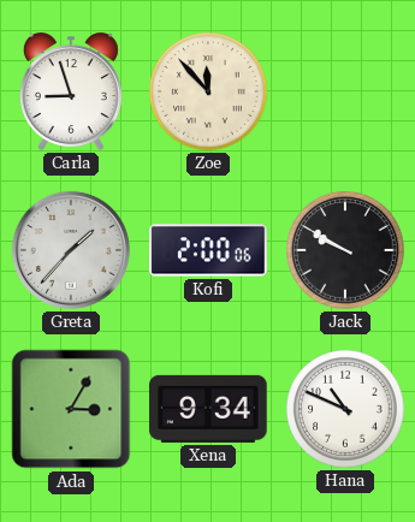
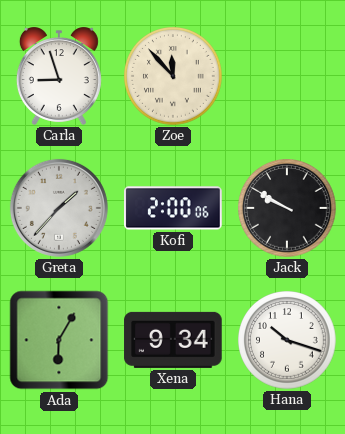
Ada: 3:05 -> 6:05 (59, 340)
Hana: 10:49 -> 10:18 (288, 341)
